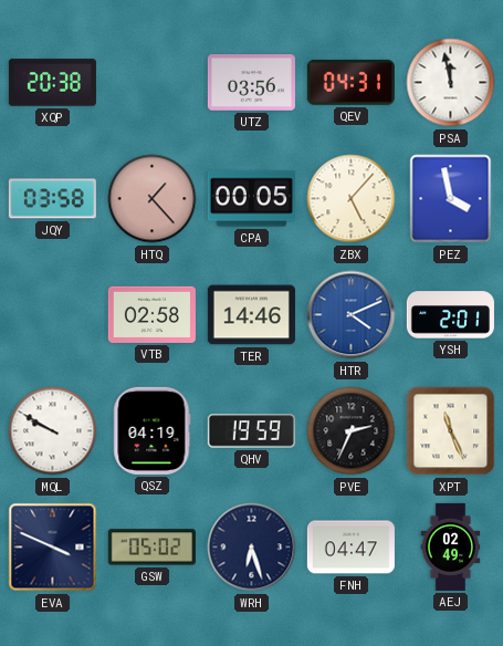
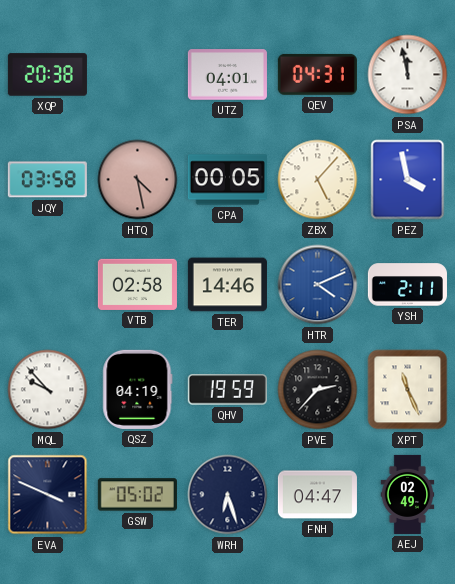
UTZ: 03:56 -> 04:01 (227, 75)
HTQ: 1:23 -> 4:28 (138, 180)
YSH: 2:01 -> 2:11 (407, 285)
MQL: 9:50 -> 9:53 (48, 390)
PVE: 2:34 -> 2:37 (318, 390)
